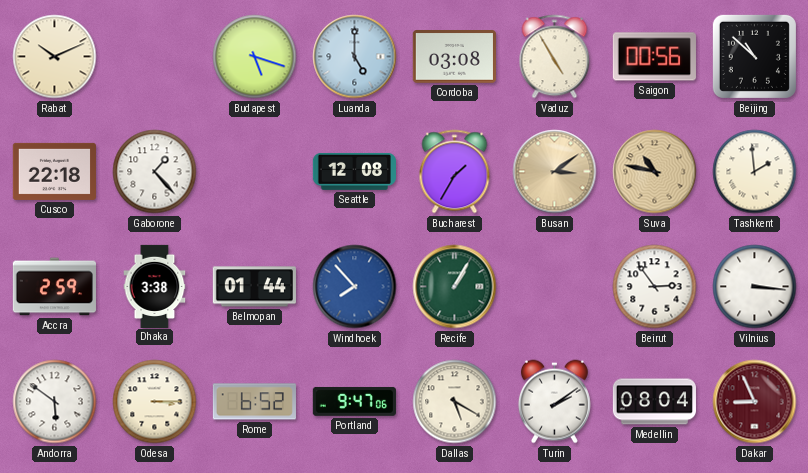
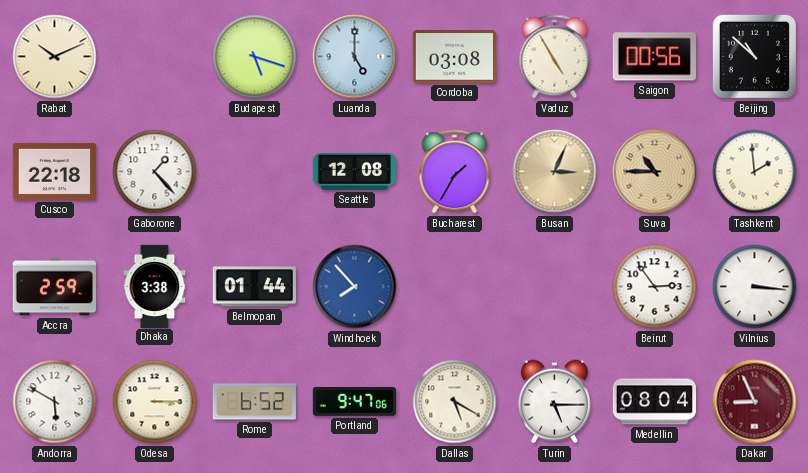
Busan: 3:09 -> 3:04 (555, 172)
Suva: 10:47 -> 10:45 (655, 172)
Recife: 1:05 -> none (455, 287)
Andorra: 5:51 -> 5:50 (55, 402)
Turin: 2:09 -> 5:15 (554, 402)
